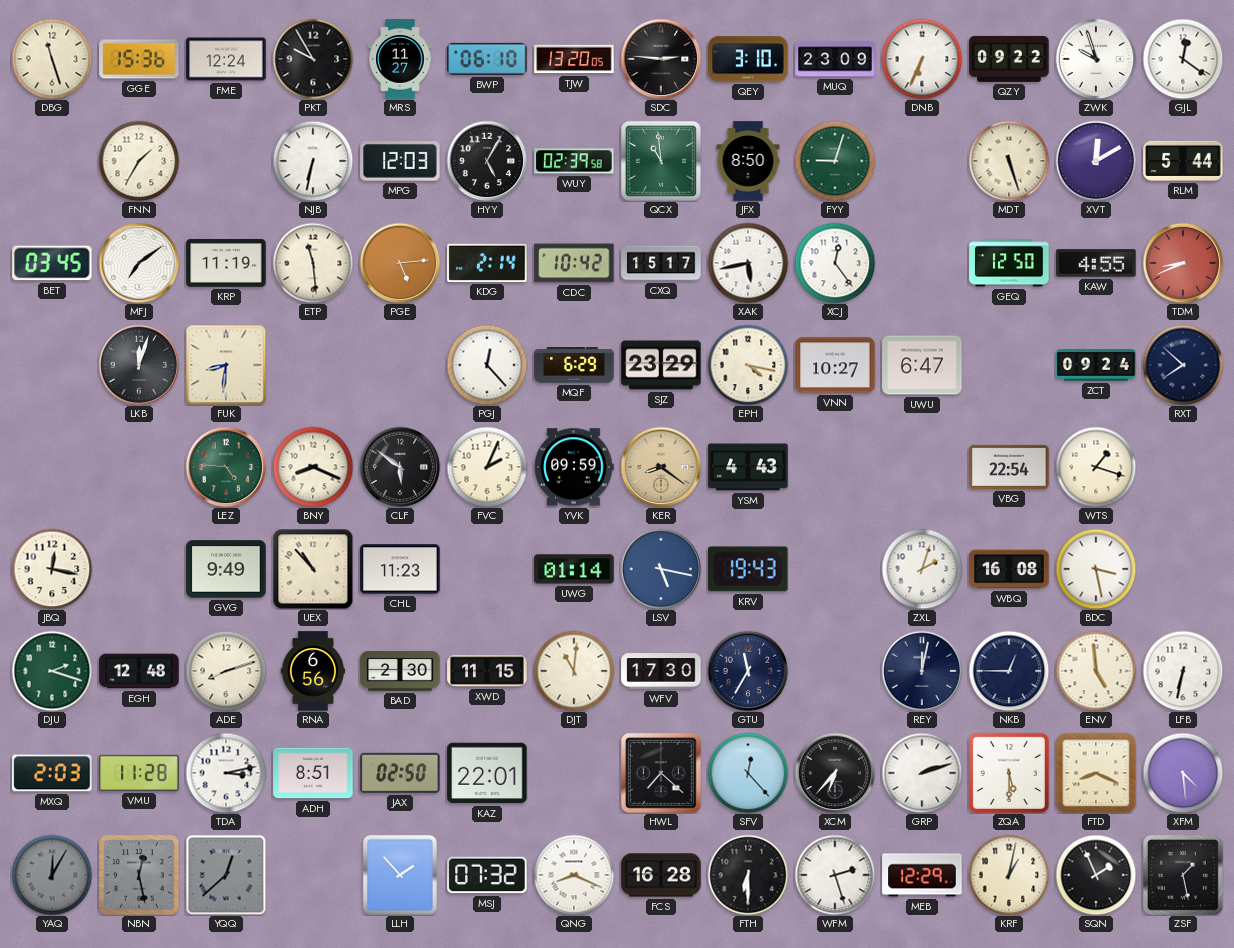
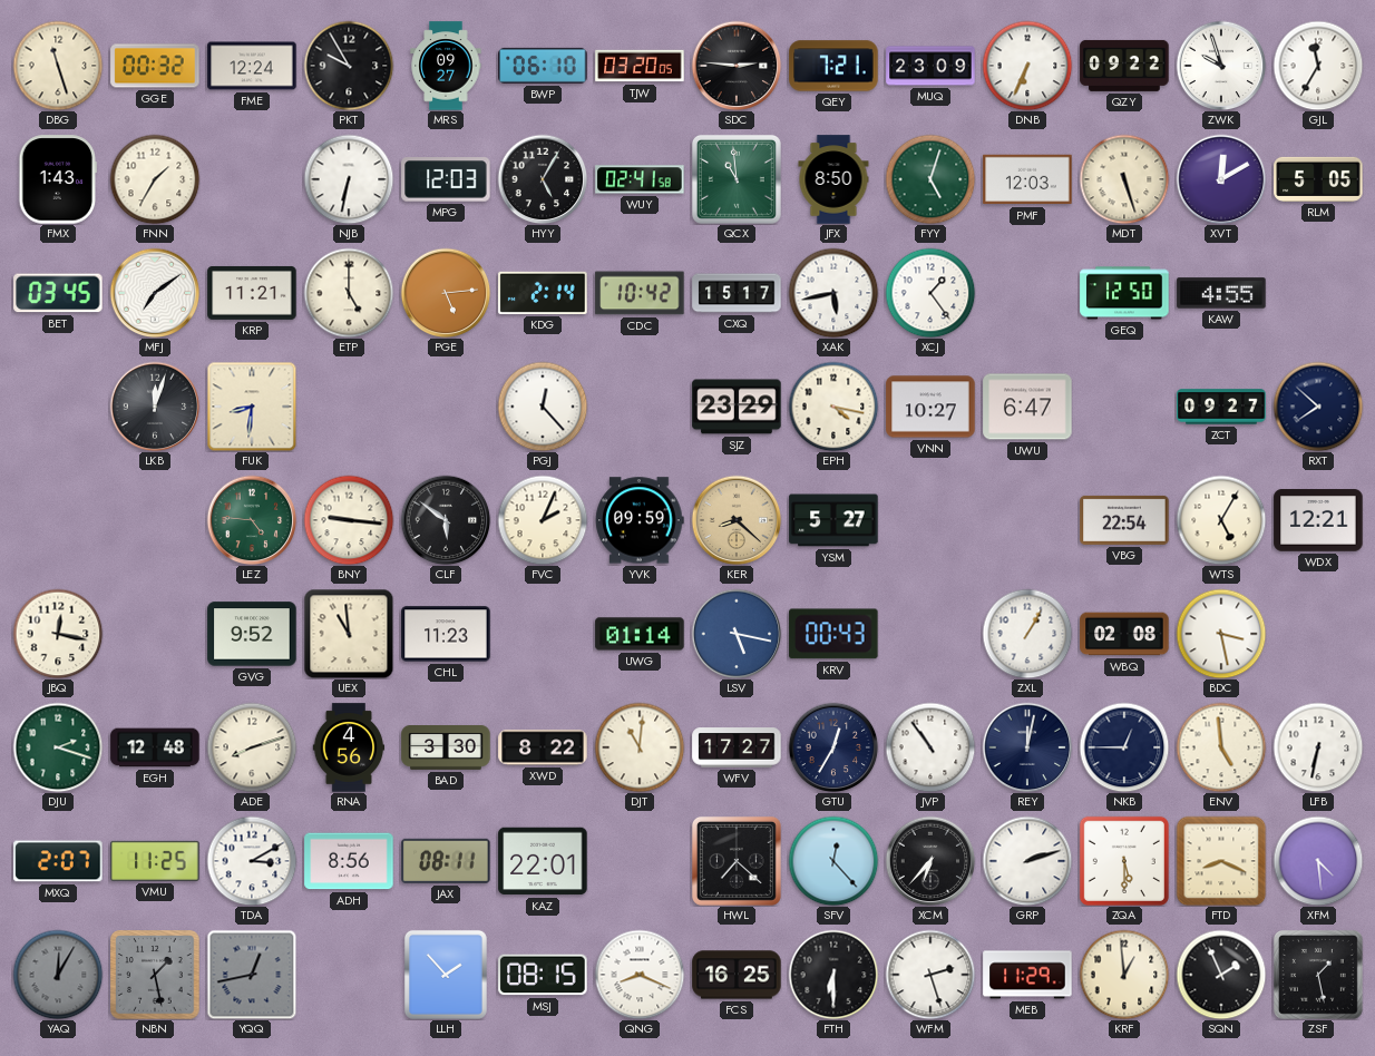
GGE: 15:36 -> 00:32 (155, 66)
MRS: 11:27 -> 09:27 (446, 66)
TJW: 13:20 -> 03:20 (640, 66)
QEY: 3:10 -> 7:21 (833, 66)
GJL: 12:21 -> 11:35 (1318, 66)
FMX: none -> 1:43 (58, 179)
WUY: 02:39 -> 02:41 (640, 179)
FYY: 9:03 -> 5:03 (930, 179)
PMF: none -> 12:03 (1027, 179)
RLM: 5:44 -> 5:05 (1318, 179)
KRP: 11:19 -> 11:21 (252, 293)
ETP: 11:29 -> 5:00 (349, 293)
XCJ: 12:24 -> 1:24 (930, 293)
TDM: 8:41 -> none (1183, 263)
MQF: 6:29 -> none (574, 365)
ZCT: 09:24 -> 09:27 (1221, 407)
BNY: 8:19 -> 9:16 (349, 520)
KER: 8:21 -> 8:22 (737, 520)
YSM: 4:43 -> 5:27 (833, 520)
WTS: 1:18 -> 5:05 (1221, 520)
WDX: none -> 12:21 (1318, 520)
GVG: 9:49 -> 9:52 (252, 634)
UEX: 10:53 -> 10:59 (349, 634)
KRV: 19:43 -> 00:43 (833, 634)
ZXL: 2:03 -> 1:05 (1027, 634)
WBQ: 16:08 -> 02:08 (1124, 634)
RNA: 6:56 -> 4:56 (349, 747)
BAD: 2:30 -> 3:30 (446, 749)
XWD: 11:15 -> 8:22 (543, 747)
WFV: 17:30 -> 17:27 (737, 747)
GTU: 11:35 -> 12:35 (833, 747)
JVP: none -> 10:54 (930, 747)
MXQ: 2:03 -> 2:07 (58, 861)
VMU: 11:28 -> 11:25 (155, 861)
TDA: 3:13 -> 3:10 (252, 861)
ADH: 8:51 -> 8:56 (349, 861)
JAX: 02:50 -> 08:11 (446, 861)
NBN: 12:28 -> 1:28 (155, 975)
YQQ: 12:38 -> 12:43 (252, 975)
MSJ: 07:32 -> 08:15 (543, 975)
FCS: 16:28 -> 16:25 (737, 975)
MEB: 12:29 -> 11:29 (1027, 975)
KRF: 1:02 -> 12:59 (1124, 975)
